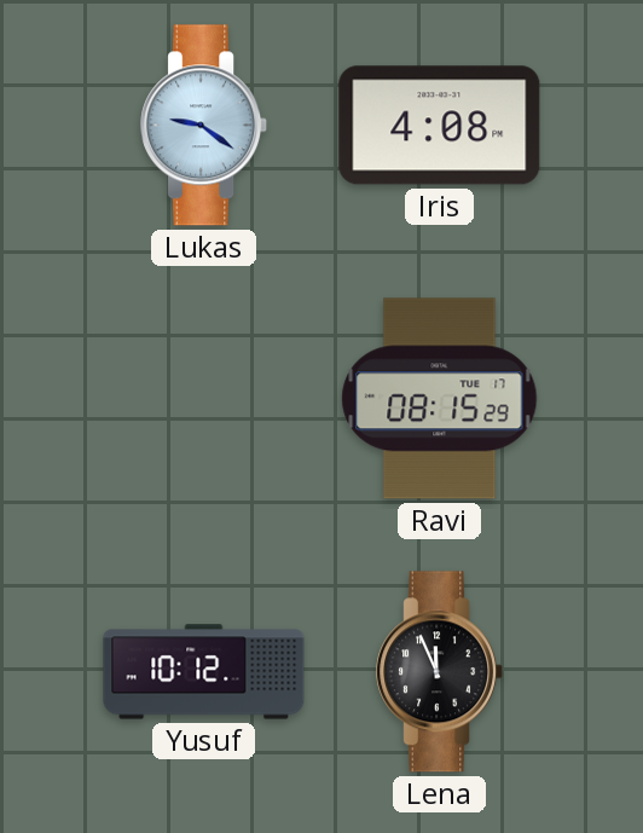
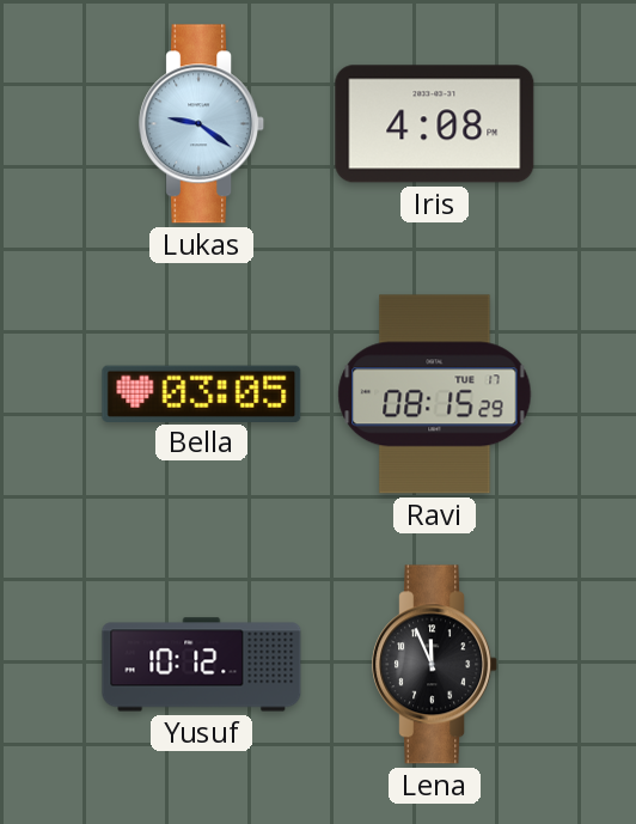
Bella: none -> 03:05 (202, 393)
